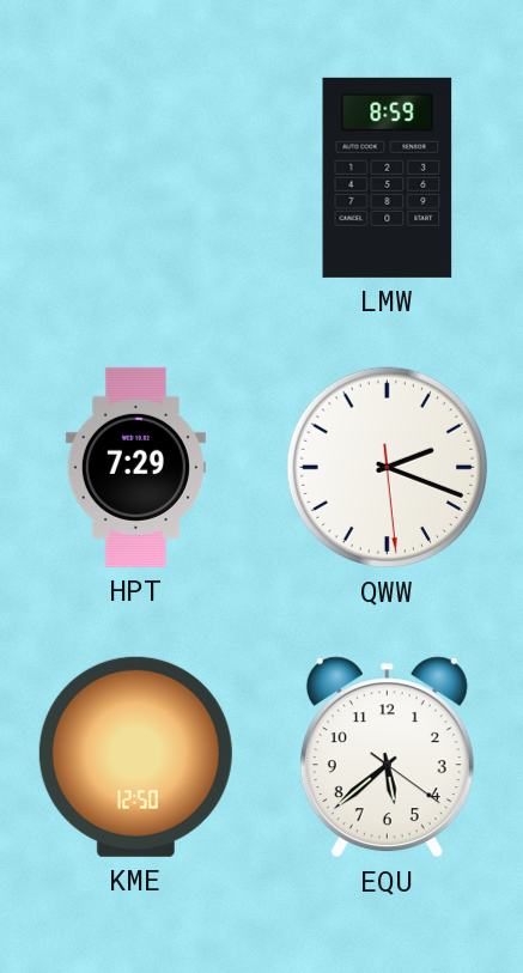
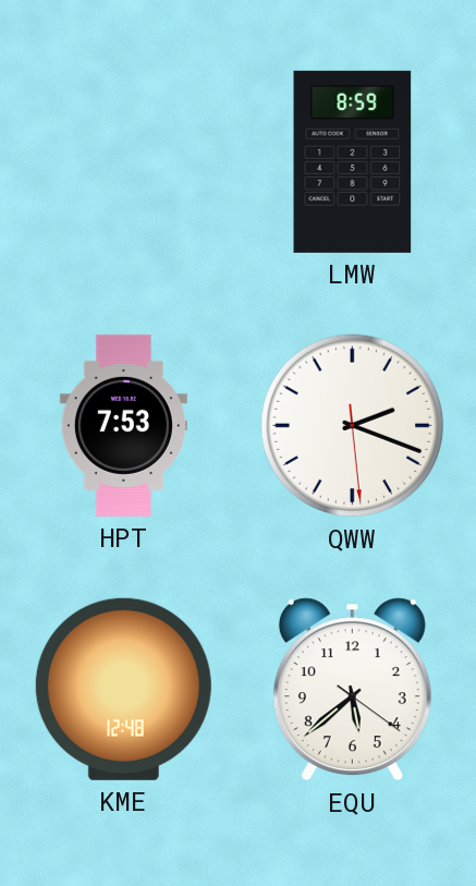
HPT: 7:29 -> 7:53 (123, 425)
KME: 12:50 -> 12:48 (123, 689)
